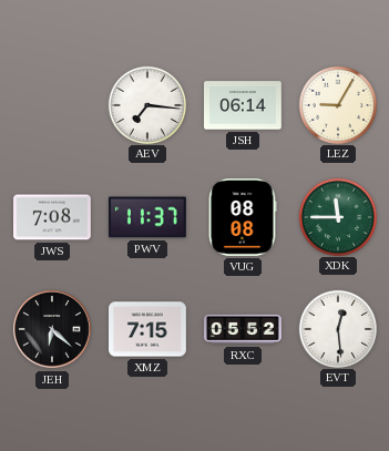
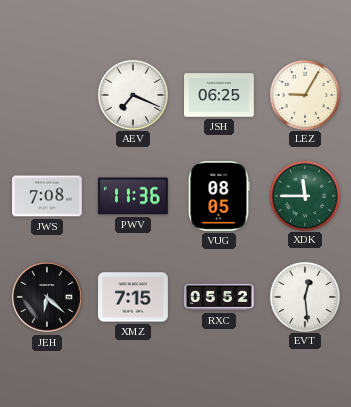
AEV: 7:16 -> 7:19 (132, 94)
JSH: 06:14 -> 06:25 (220, 95)
PWV: 11:37 -> 11:36 (133, 196)
VUG: 08:08 -> 08:05 (219, 197)
